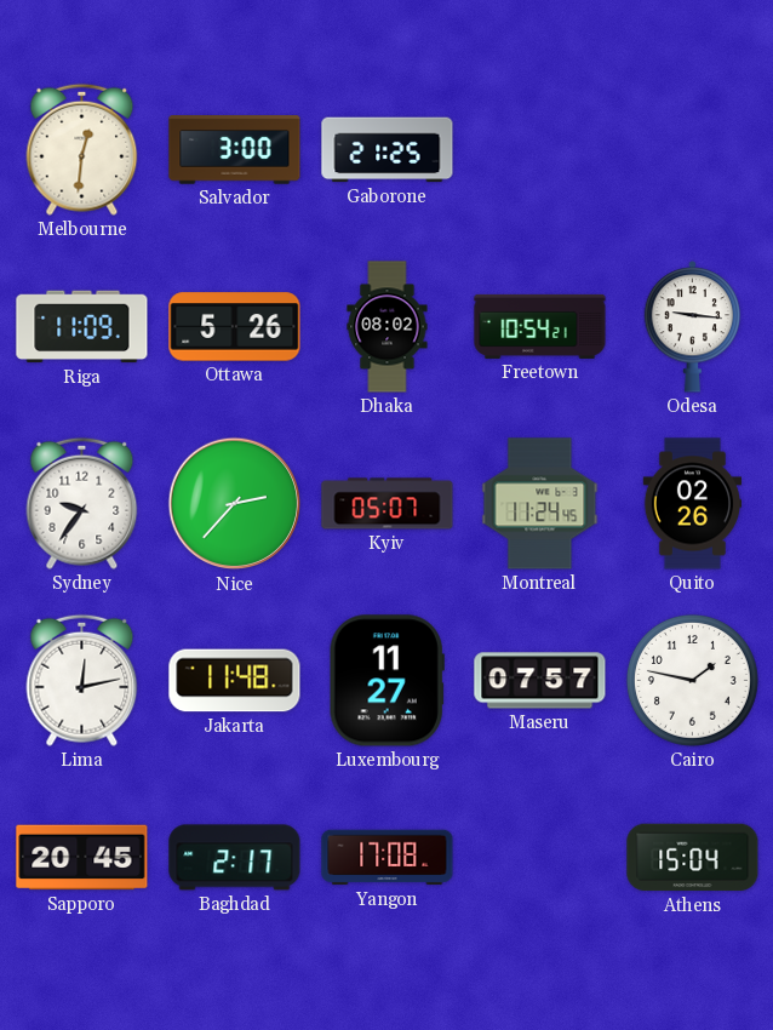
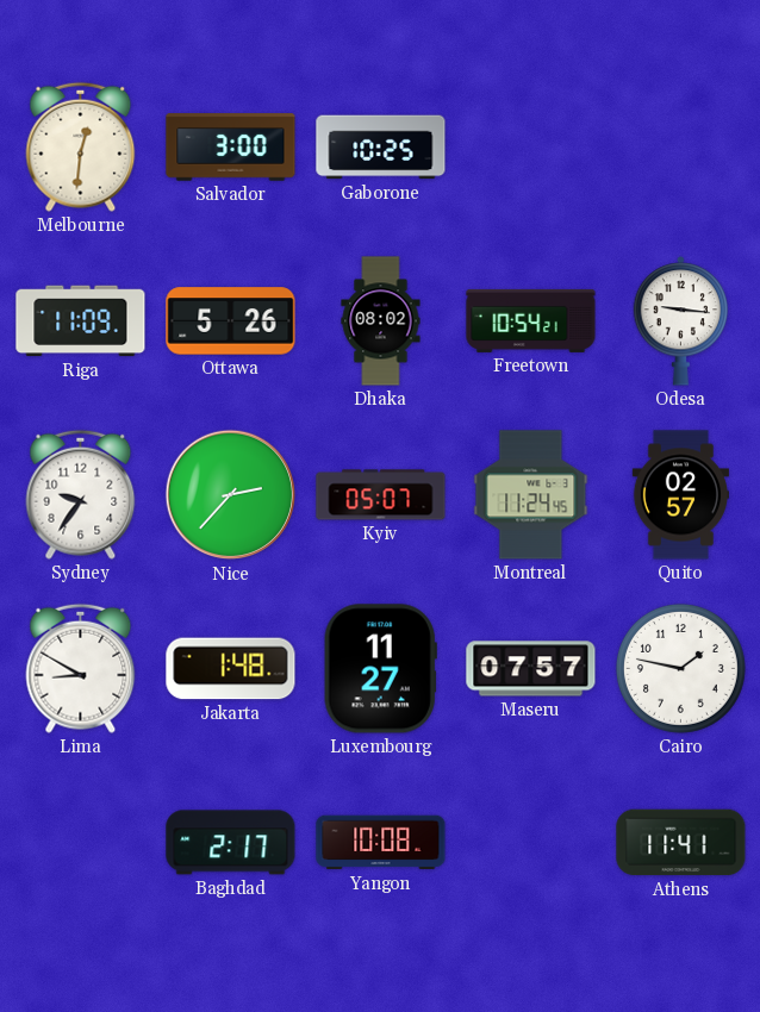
Gaborone: 21:25 -> 10:25 (381, 148)
Quito: 02:26 -> 02:57 (680, 495)
Lima: 12:13 -> 8:50 (81, 668)
Jakarta: 11:48 -> 1:48 (231, 669)
Sapporo: 20:45 -> none (82, 858)
Yangon: 17:08 -> 10:08 (381, 843)
Athens: 15:04 -> 11:41 (681, 843)
